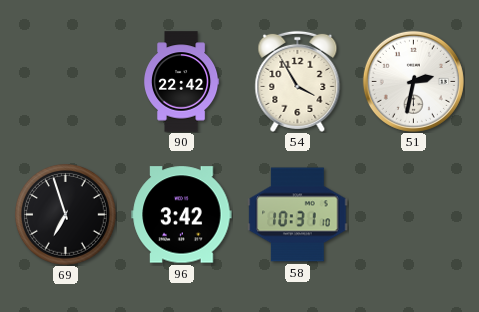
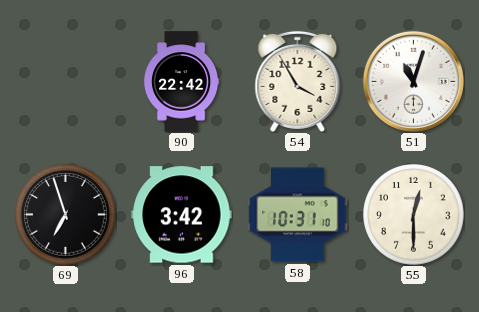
51: 2:32 -> 11:03 (413, 81)
55: none -> 12:30 (414, 215)
